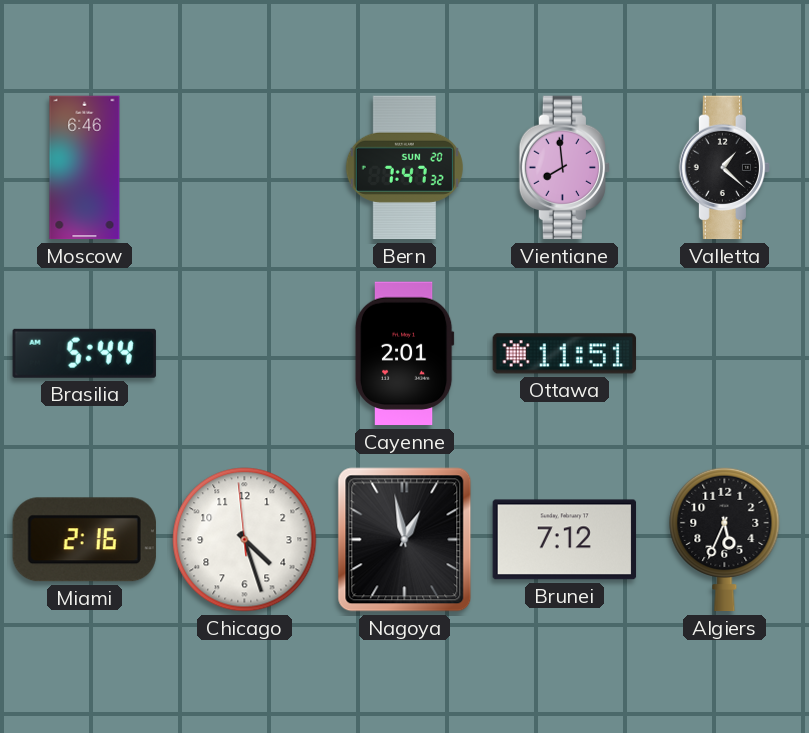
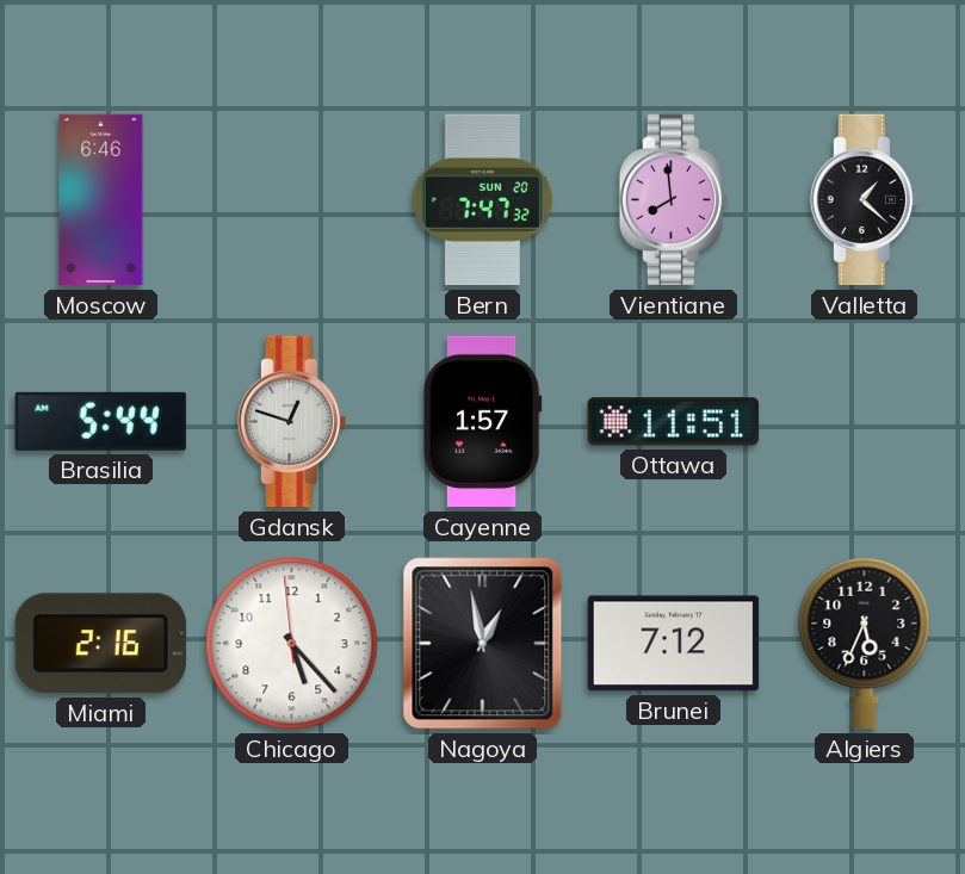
Gdansk: none -> 12:48 (292, 422)
Cayenne: 2:01 -> 1:57 (482, 422)
Chicago: 4:26 -> 5:22 (292, 644)
